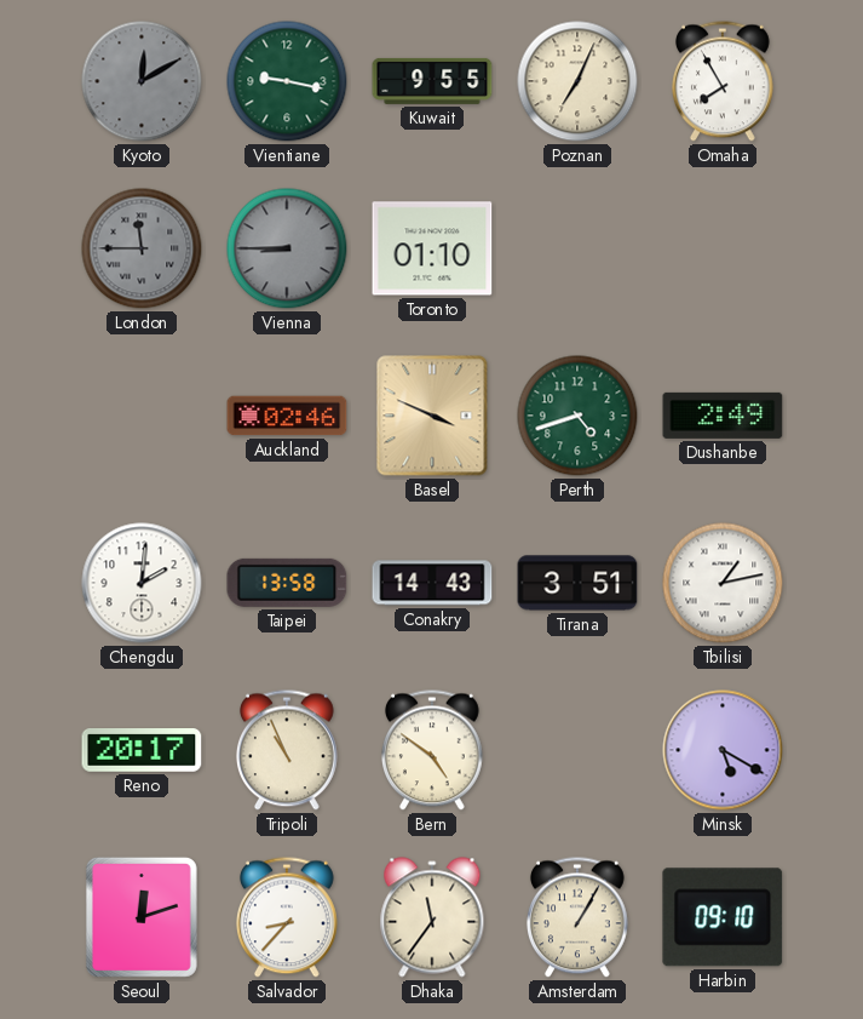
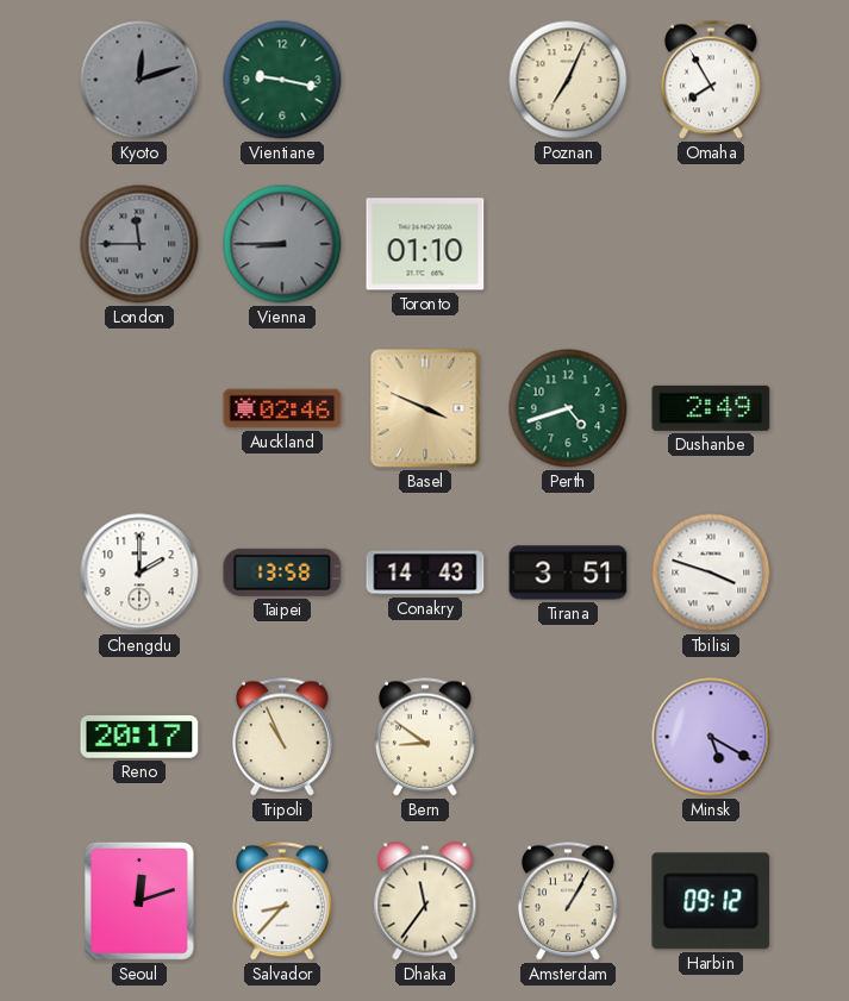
Kyoto: 12:10 -> 12:12 (139, 80)
Kuwait: 9:55 -> none (432, 81)
Chengdu: 2:01 -> 2:00 (139, 573)
Tbilisi: 1:13 -> 3:48 (711, 573)
Bern: 4:51 -> 8:51 (425, 737)
Harbin: 09:10 -> 09:12 (711, 901)
